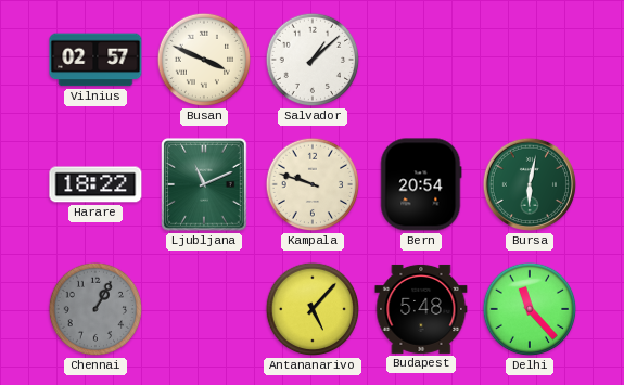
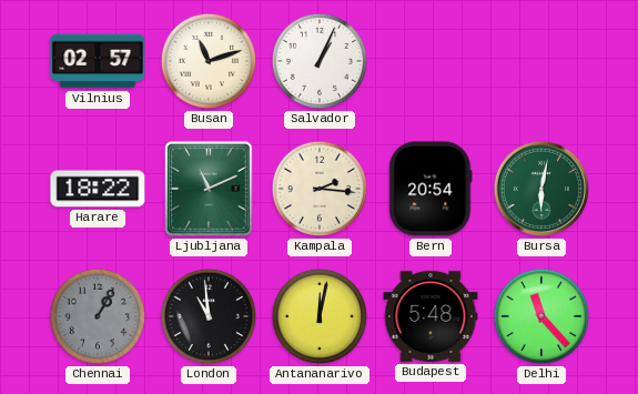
Busan: 3:49 -> 11:12 (209, 61)
Salvador: 1:08 -> 1:04 (320, 61)
Kampala: 9:48 -> 2:16 (320, 189)
London: none -> 10:59 (209, 316)
Antananarivo: 5:07 -> 12:02 (320, 316)
